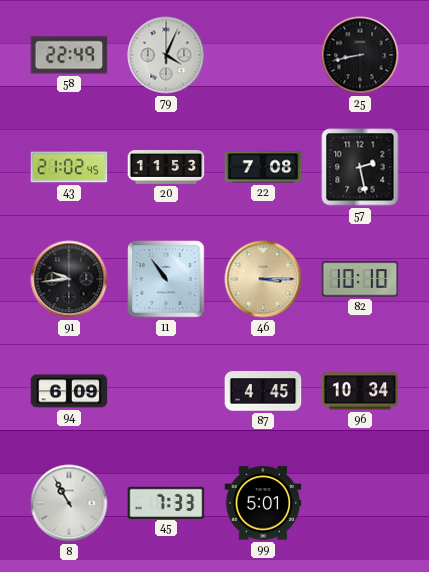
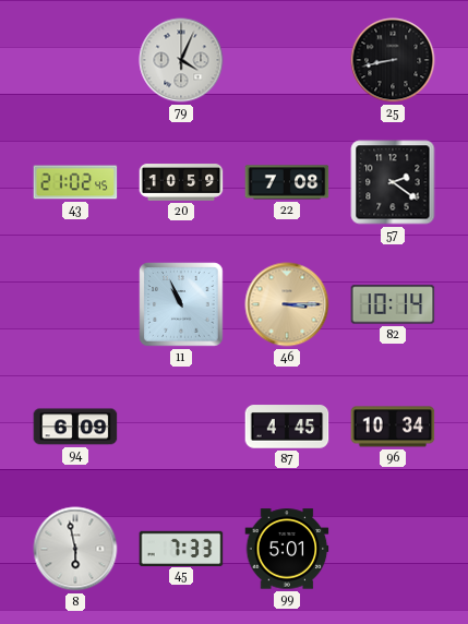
58: 22:49 -> none (69, 55)
20: 11:53 -> 10:59 (181, 182)
57: 2:28 -> 2:21 (393, 182)
91: 9:44 -> none (69, 279)
11: 10:54 -> 10:56 (181, 304)
82: 10:10 -> 10:14 (393, 304)
8: 10:55 -> 5:58 (75, 549)
